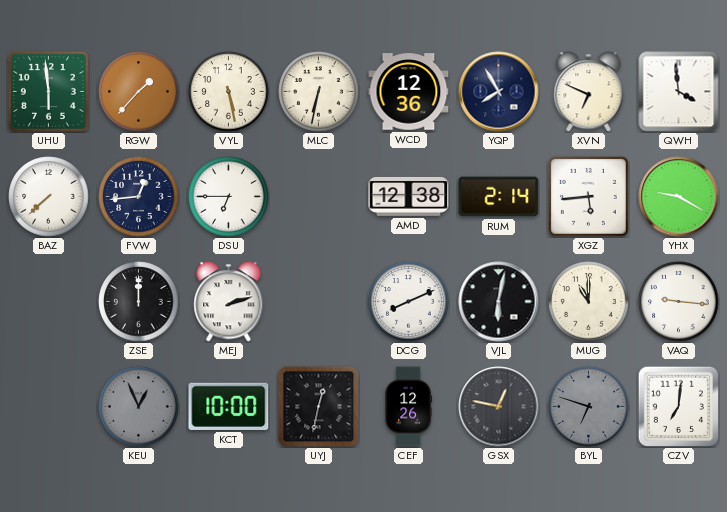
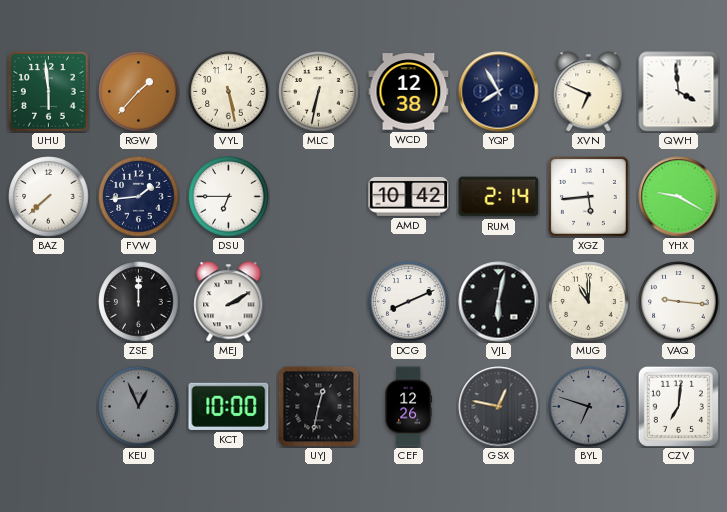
WCD: 12:36 -> 12:38 (409, 92)
FVW: 12:44 -> 1:44 (139, 197)
AMD: 12:38 -> 10:42 (409, 196)
MEJ: 2:12 -> 2:10 (229, 302)
